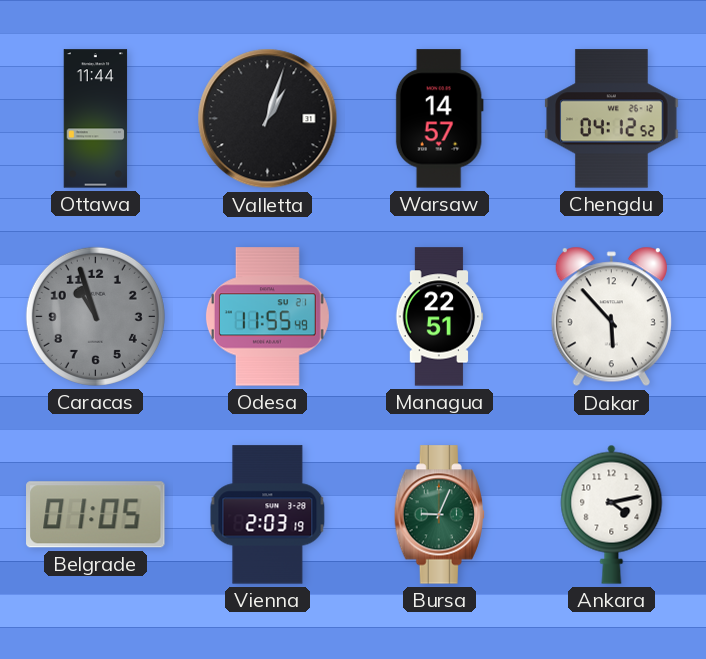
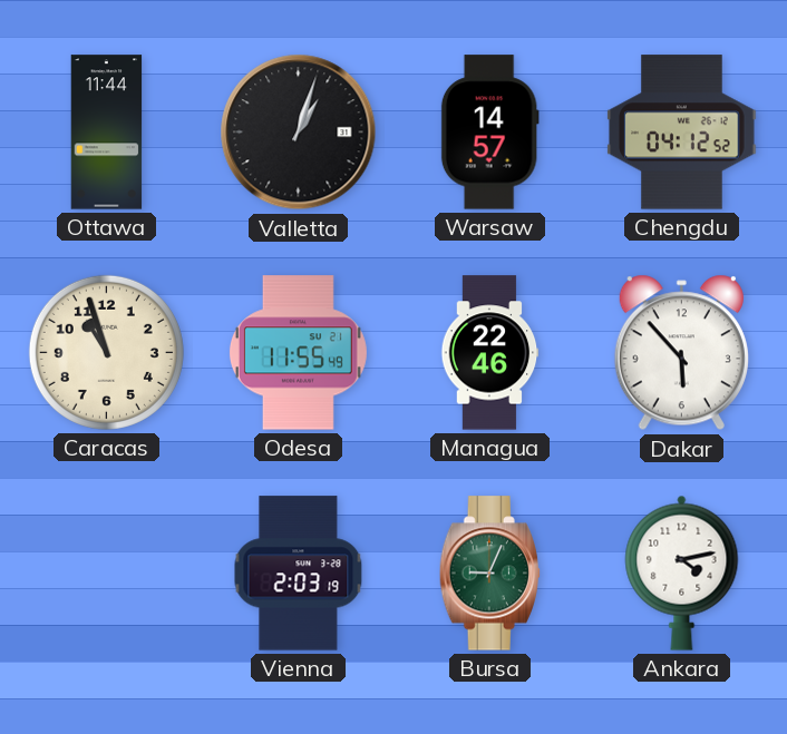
Caracas dial: grey -> cream (106, 352)
Managua: 22:51 -> 22:46 (490, 353)
Belgrade: 01:05 -> none (96, 515)
